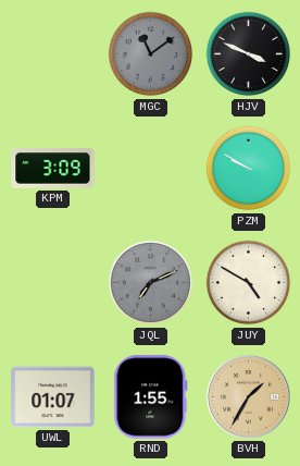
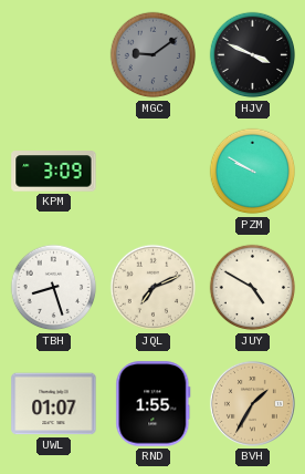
MGC: 11:09 -> 9:09 (154, 55)
TBH: none -> 8:27 (54, 288)
JQL dial: grey -> cream (154, 288)
